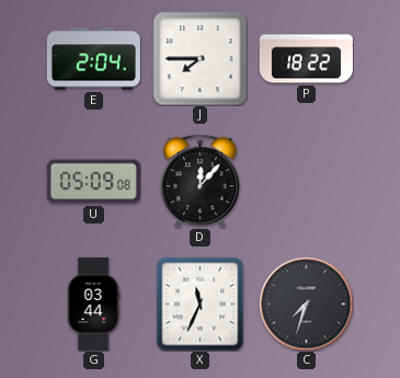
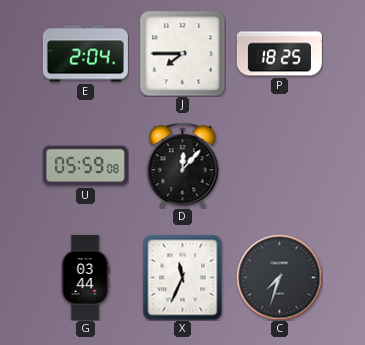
P: 18:22 -> 18:25 (279, 54)
U: 05:09 -> 05:59 (85, 166)
